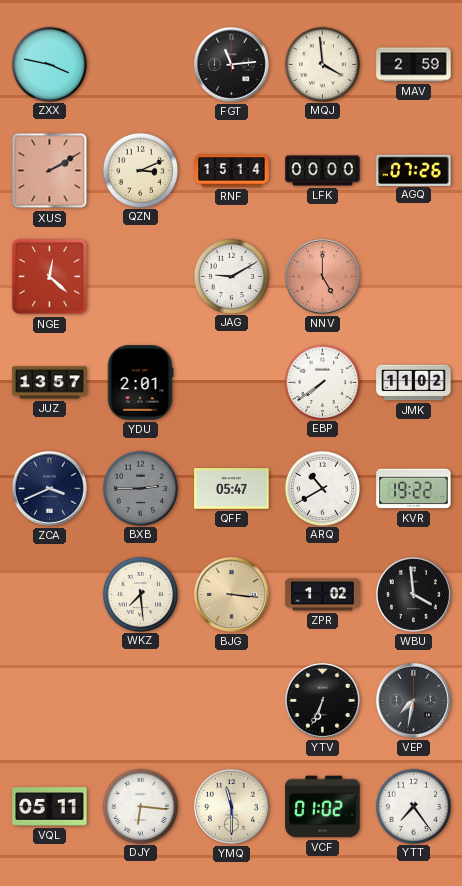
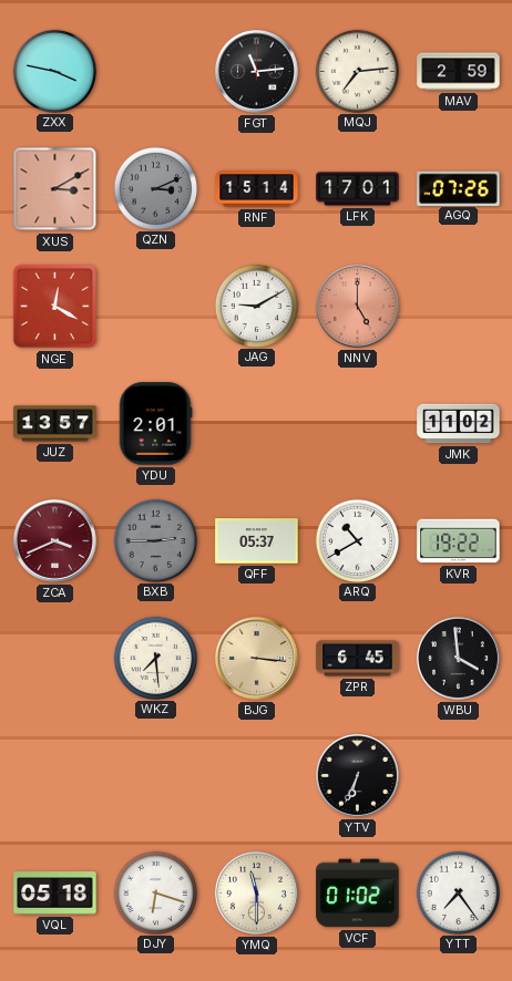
MQJ: 3:59 -> 7:14 (357, 71)
XUS: 2:10 -> 3:10 (55, 189)
QZN dial: cream -> grey (155, 188)
LFK: 00:00 -> 17:01 (358, 189)
NGE: 12:22 -> 12:20 (55, 307)
EBP: 7:39 -> none (322, 382)
ZCA dial: navy -> burgundy (55, 541)
QFF: 05:47 -> 05:37 (257, 541)
ZPR: 1:02 -> 6:45 (358, 659)
VEP: 7:32 -> none (414, 701)
VQL: 05:11 -> 05:18 (55, 894)
DJY: 6:16 -> 6:18 (155, 892)
